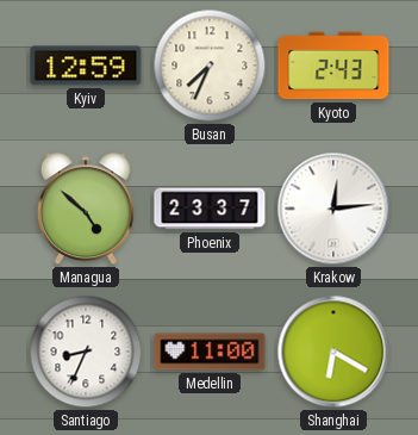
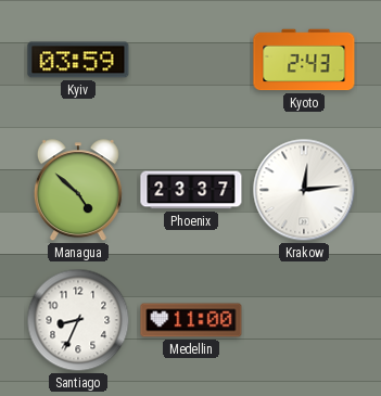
Kyiv: 12:59 -> 03:59 (78, 60)
Busan: 7:34 -> none (210, 66)
Shanghai: 6:20 -> none (333, 352)
